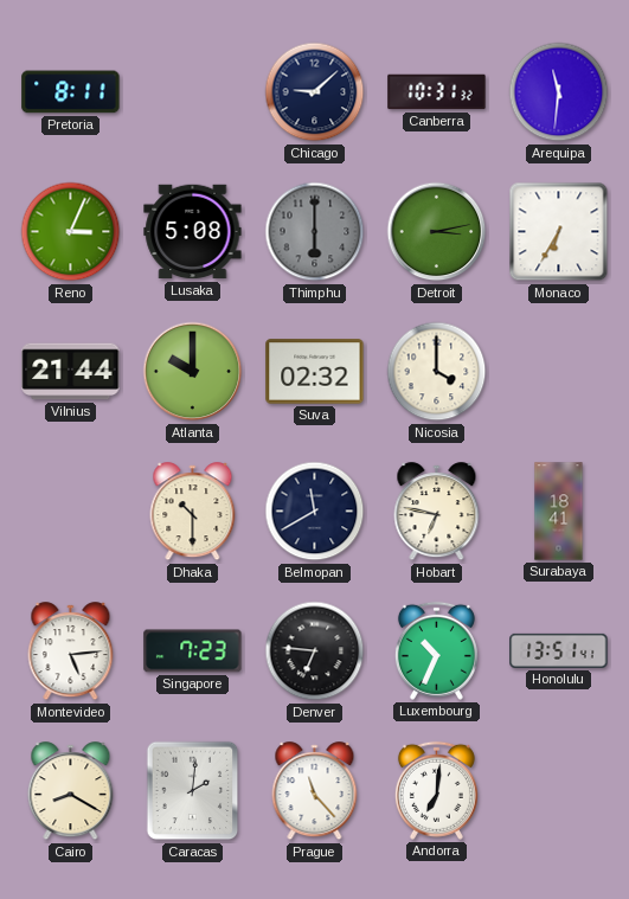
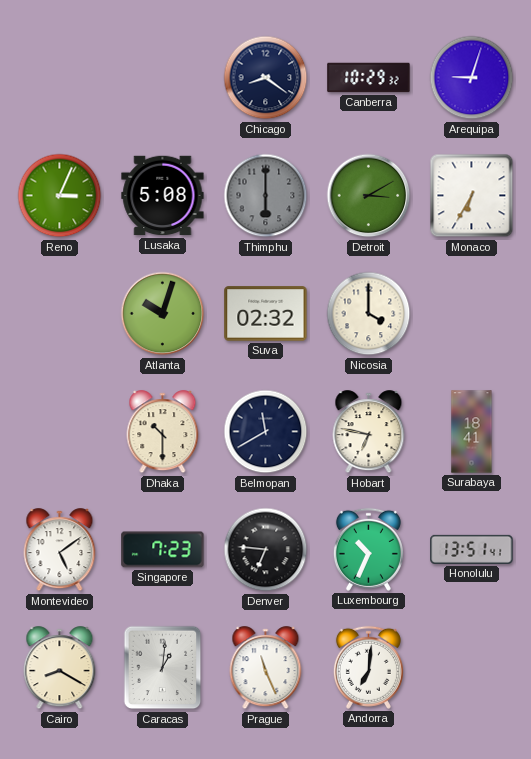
Pretoria: 8:11 -> none (71, 92)
Chicago: 9:08 -> 8:21 (266, 78)
Canberra: 10:31 -> 10:29 (369, 78)
Arequipa: 11:31 -> 9:03 (472, 78)
Detroit: 3:13 -> 3:10 (369, 196)
Vilnius: 21:44 -> none (71, 372)
Atlanta: 10:00 -> 10:03 (163, 314)
Montevideo: 5:14 -> 5:09 (60, 550)
Caracas: 2:01 -> 1:01 (163, 668)
Prague: 11:23 -> 11:26 (266, 668)
